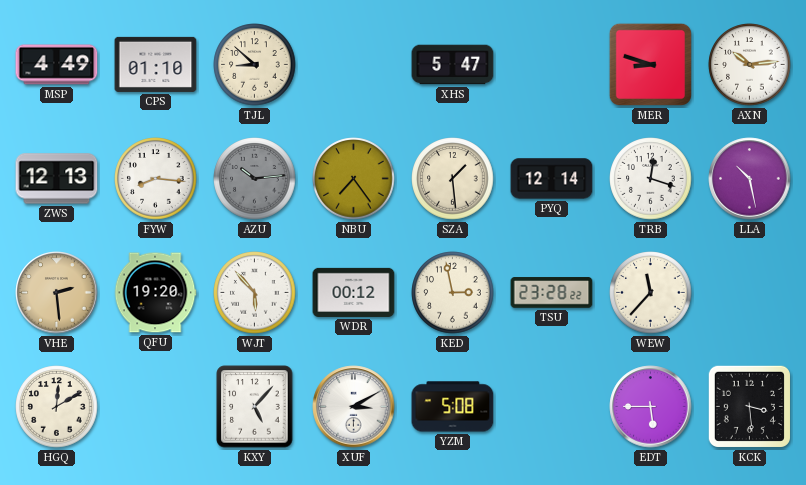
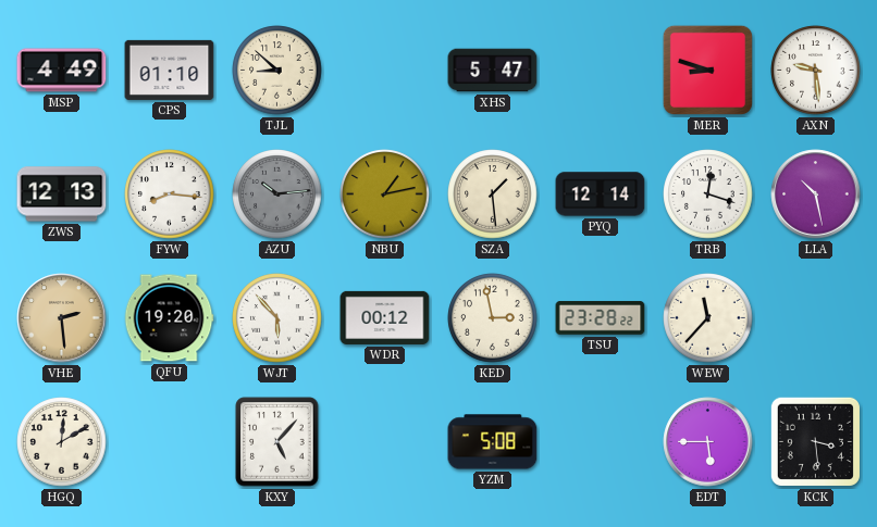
AXN: 10:14 -> 9:29 (816, 71)
NBU: 7:24 -> 1:13 (385, 195)
XUF: 3:10 -> none (354, 407)
